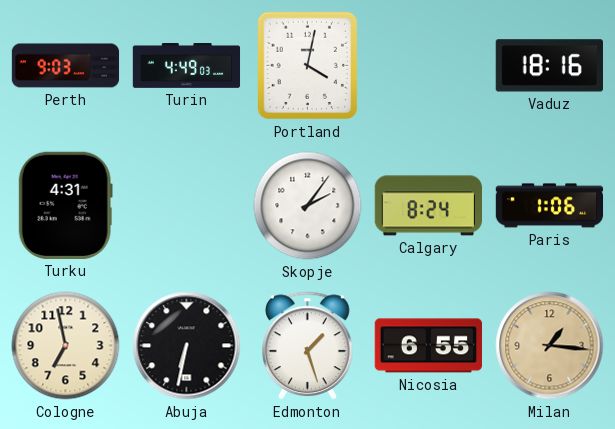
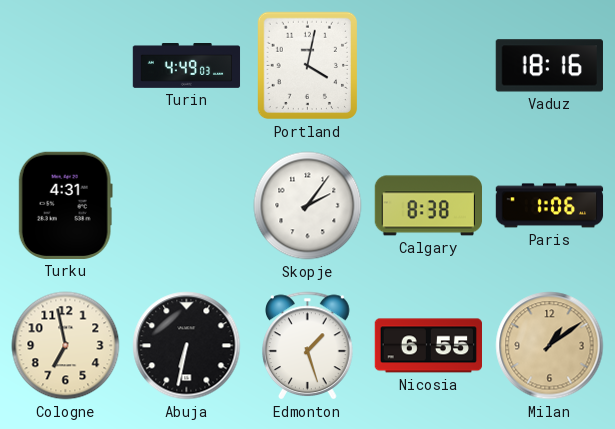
Perth: 9:03 -> none (66, 66)
Calgary: 8:24 -> 8:38 (428, 206)
Milan: 1:16 -> 1:09 (550, 346)
